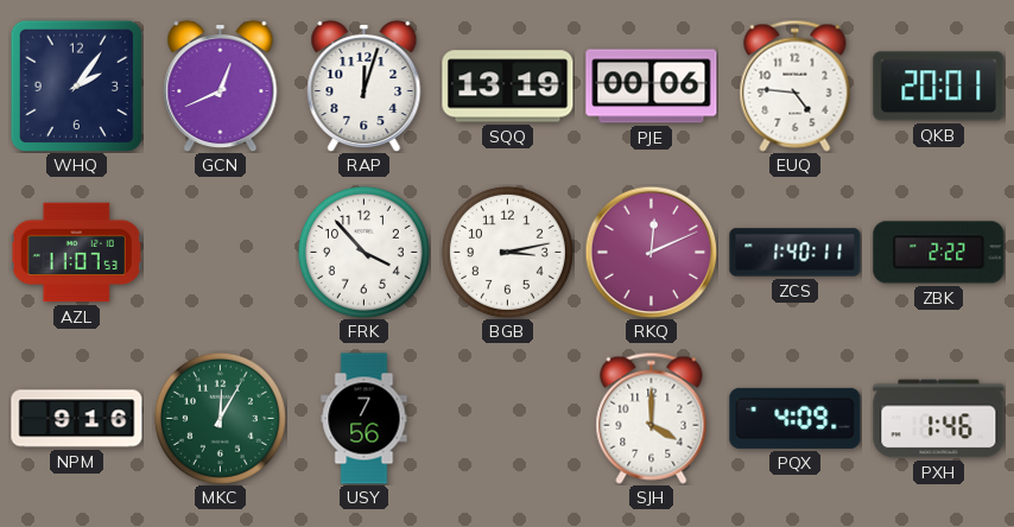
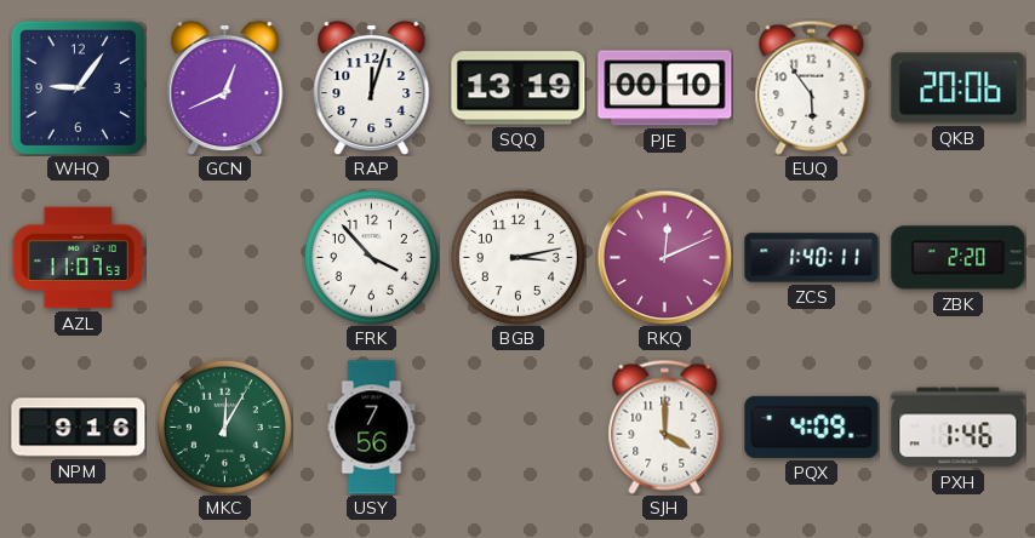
WHQ: 2:06 -> 9:06 (78, 87)
PJE: 00:06 -> 00:10 (665, 88)
EUQ: 4:46 -> 5:54 (812, 87)
QKB: 20:01 -> 20:06 (959, 88)
ZBK: 2:22 -> 2:20 (959, 258)
